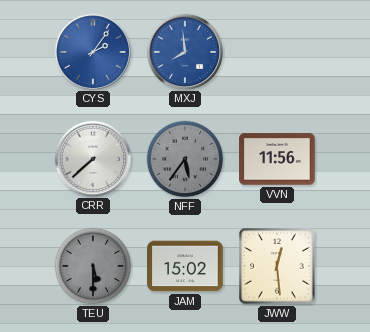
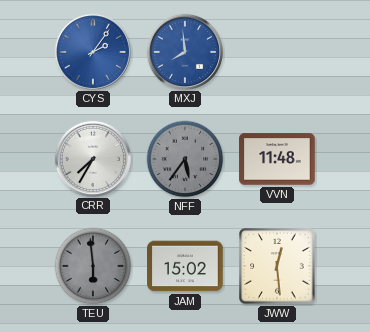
CRR: 7:38 -> 7:35 (92, 158)
VVN: 11:56 -> 11:48 (277, 159)
TEU: 5:30 -> 5:59 (93, 266)
